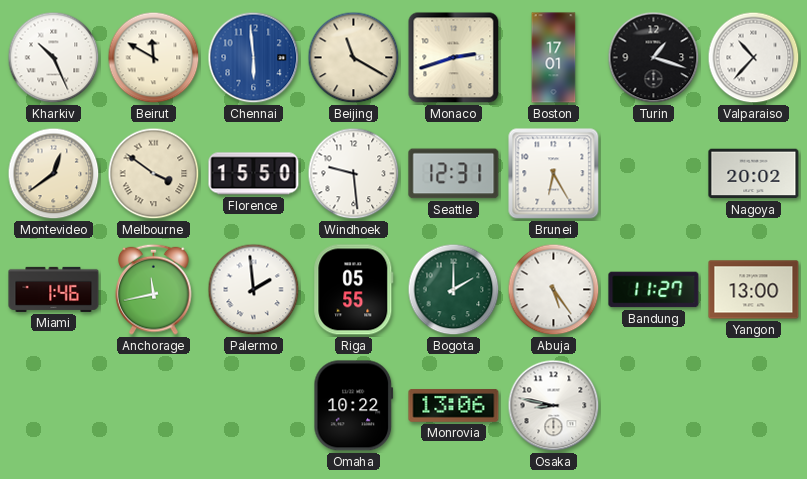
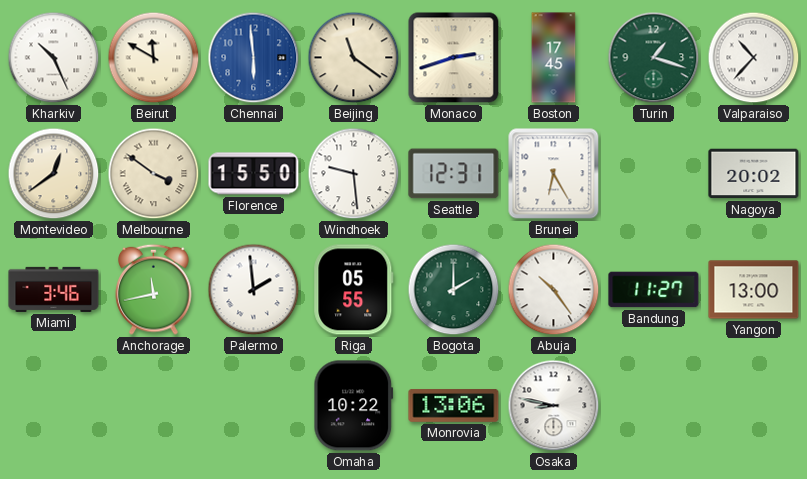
Beijing: 11:20 -> 11:21 (354, 58)
Boston: 17:01 -> 17:45 (554, 58)
Turin dial: black -> green (654, 58)
Miami: 1:46 -> 3:46 (54, 289)
Abuja: 5:24 -> 10:24 (554, 290)
